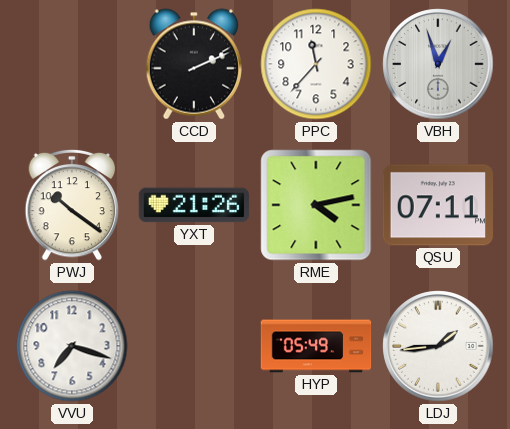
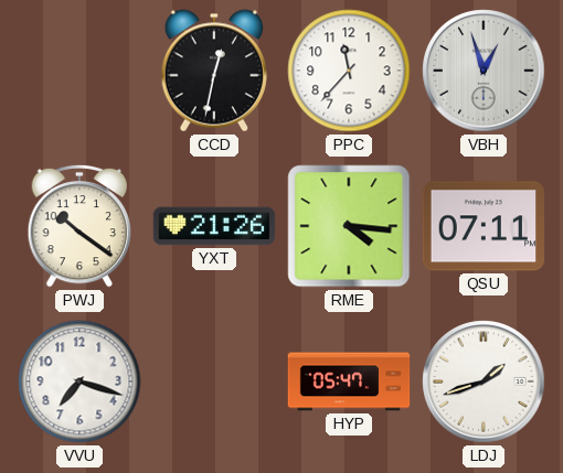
CCD: 2:11 -> 12:32 (213, 71)
RME: 4:13 -> 4:16 (349, 226)
HYP: 05:49 -> 05:47 (349, 381)
LDJ: 1:44 -> 1:42 (484, 381)
